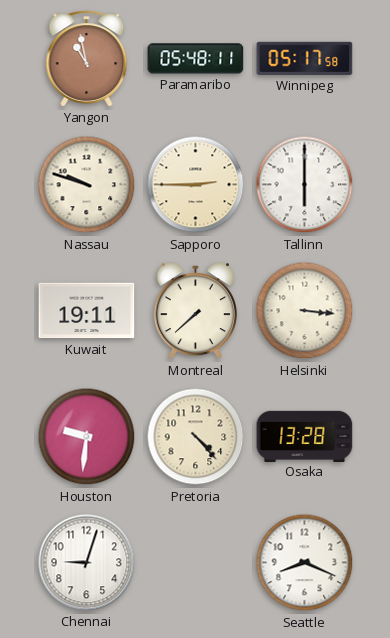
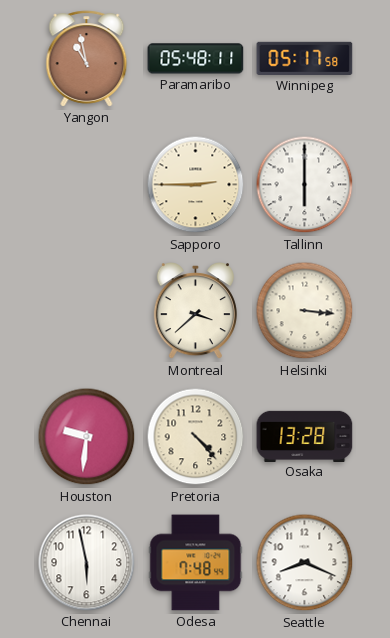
Nassau: 9:48 -> none (87, 185)
Kuwait: 19:11 -> none (87, 311)
Montreal: 7:38 -> 3:38 (195, 312)
Chennai: 9:03 -> 5:58 (87, 563)
Odesa: none -> 7:48 (196, 563)
